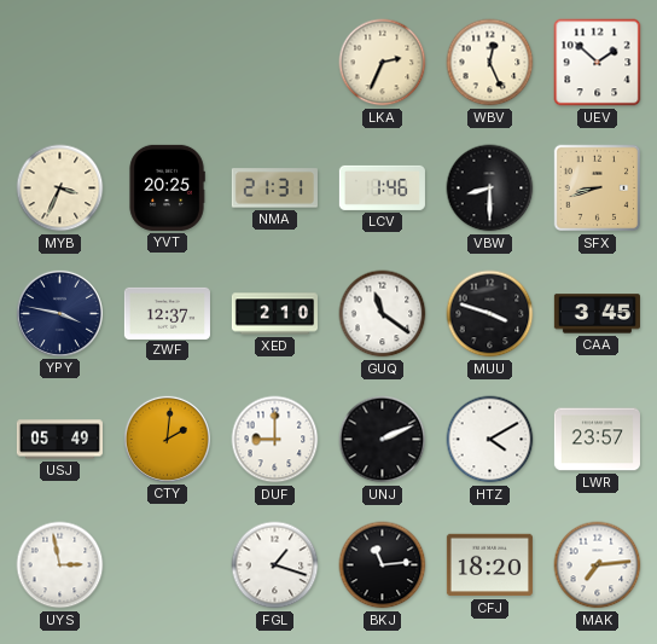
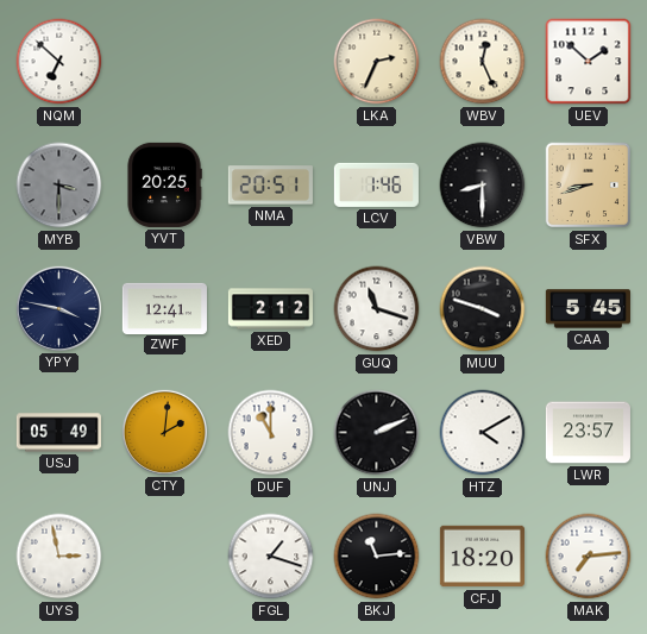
NQM: none -> 6:52 (59, 62)
MYB: 3:34 -> 3:30 (59, 186)
MYB dial: cream -> grey (59, 186)
NMA: 21:31 -> 20:51 (270, 186)
ZWF: 12:37 -> 12:41 (164, 308)
XED: 2:10 -> 2:12 (270, 309)
GUQ: 11:21 -> 11:18 (377, 309)
CAA: 3:45 -> 5:45 (588, 309)
DUF: 9:00 -> 11:00 (271, 433)
